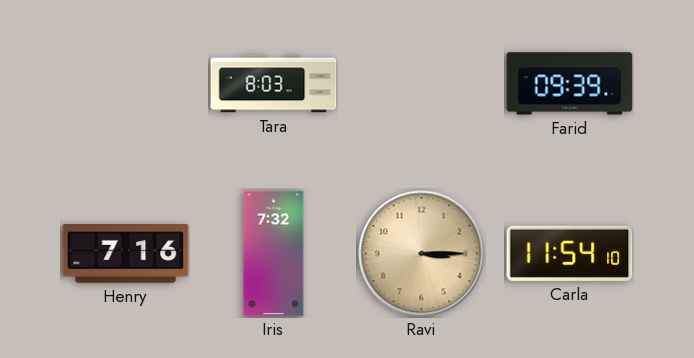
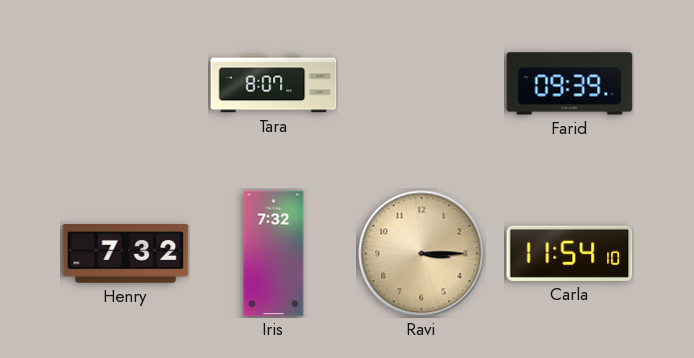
Tara: 8:03 -> 8:07 (274, 84)
Henry: 7:16 -> 7:32 (126, 254)
